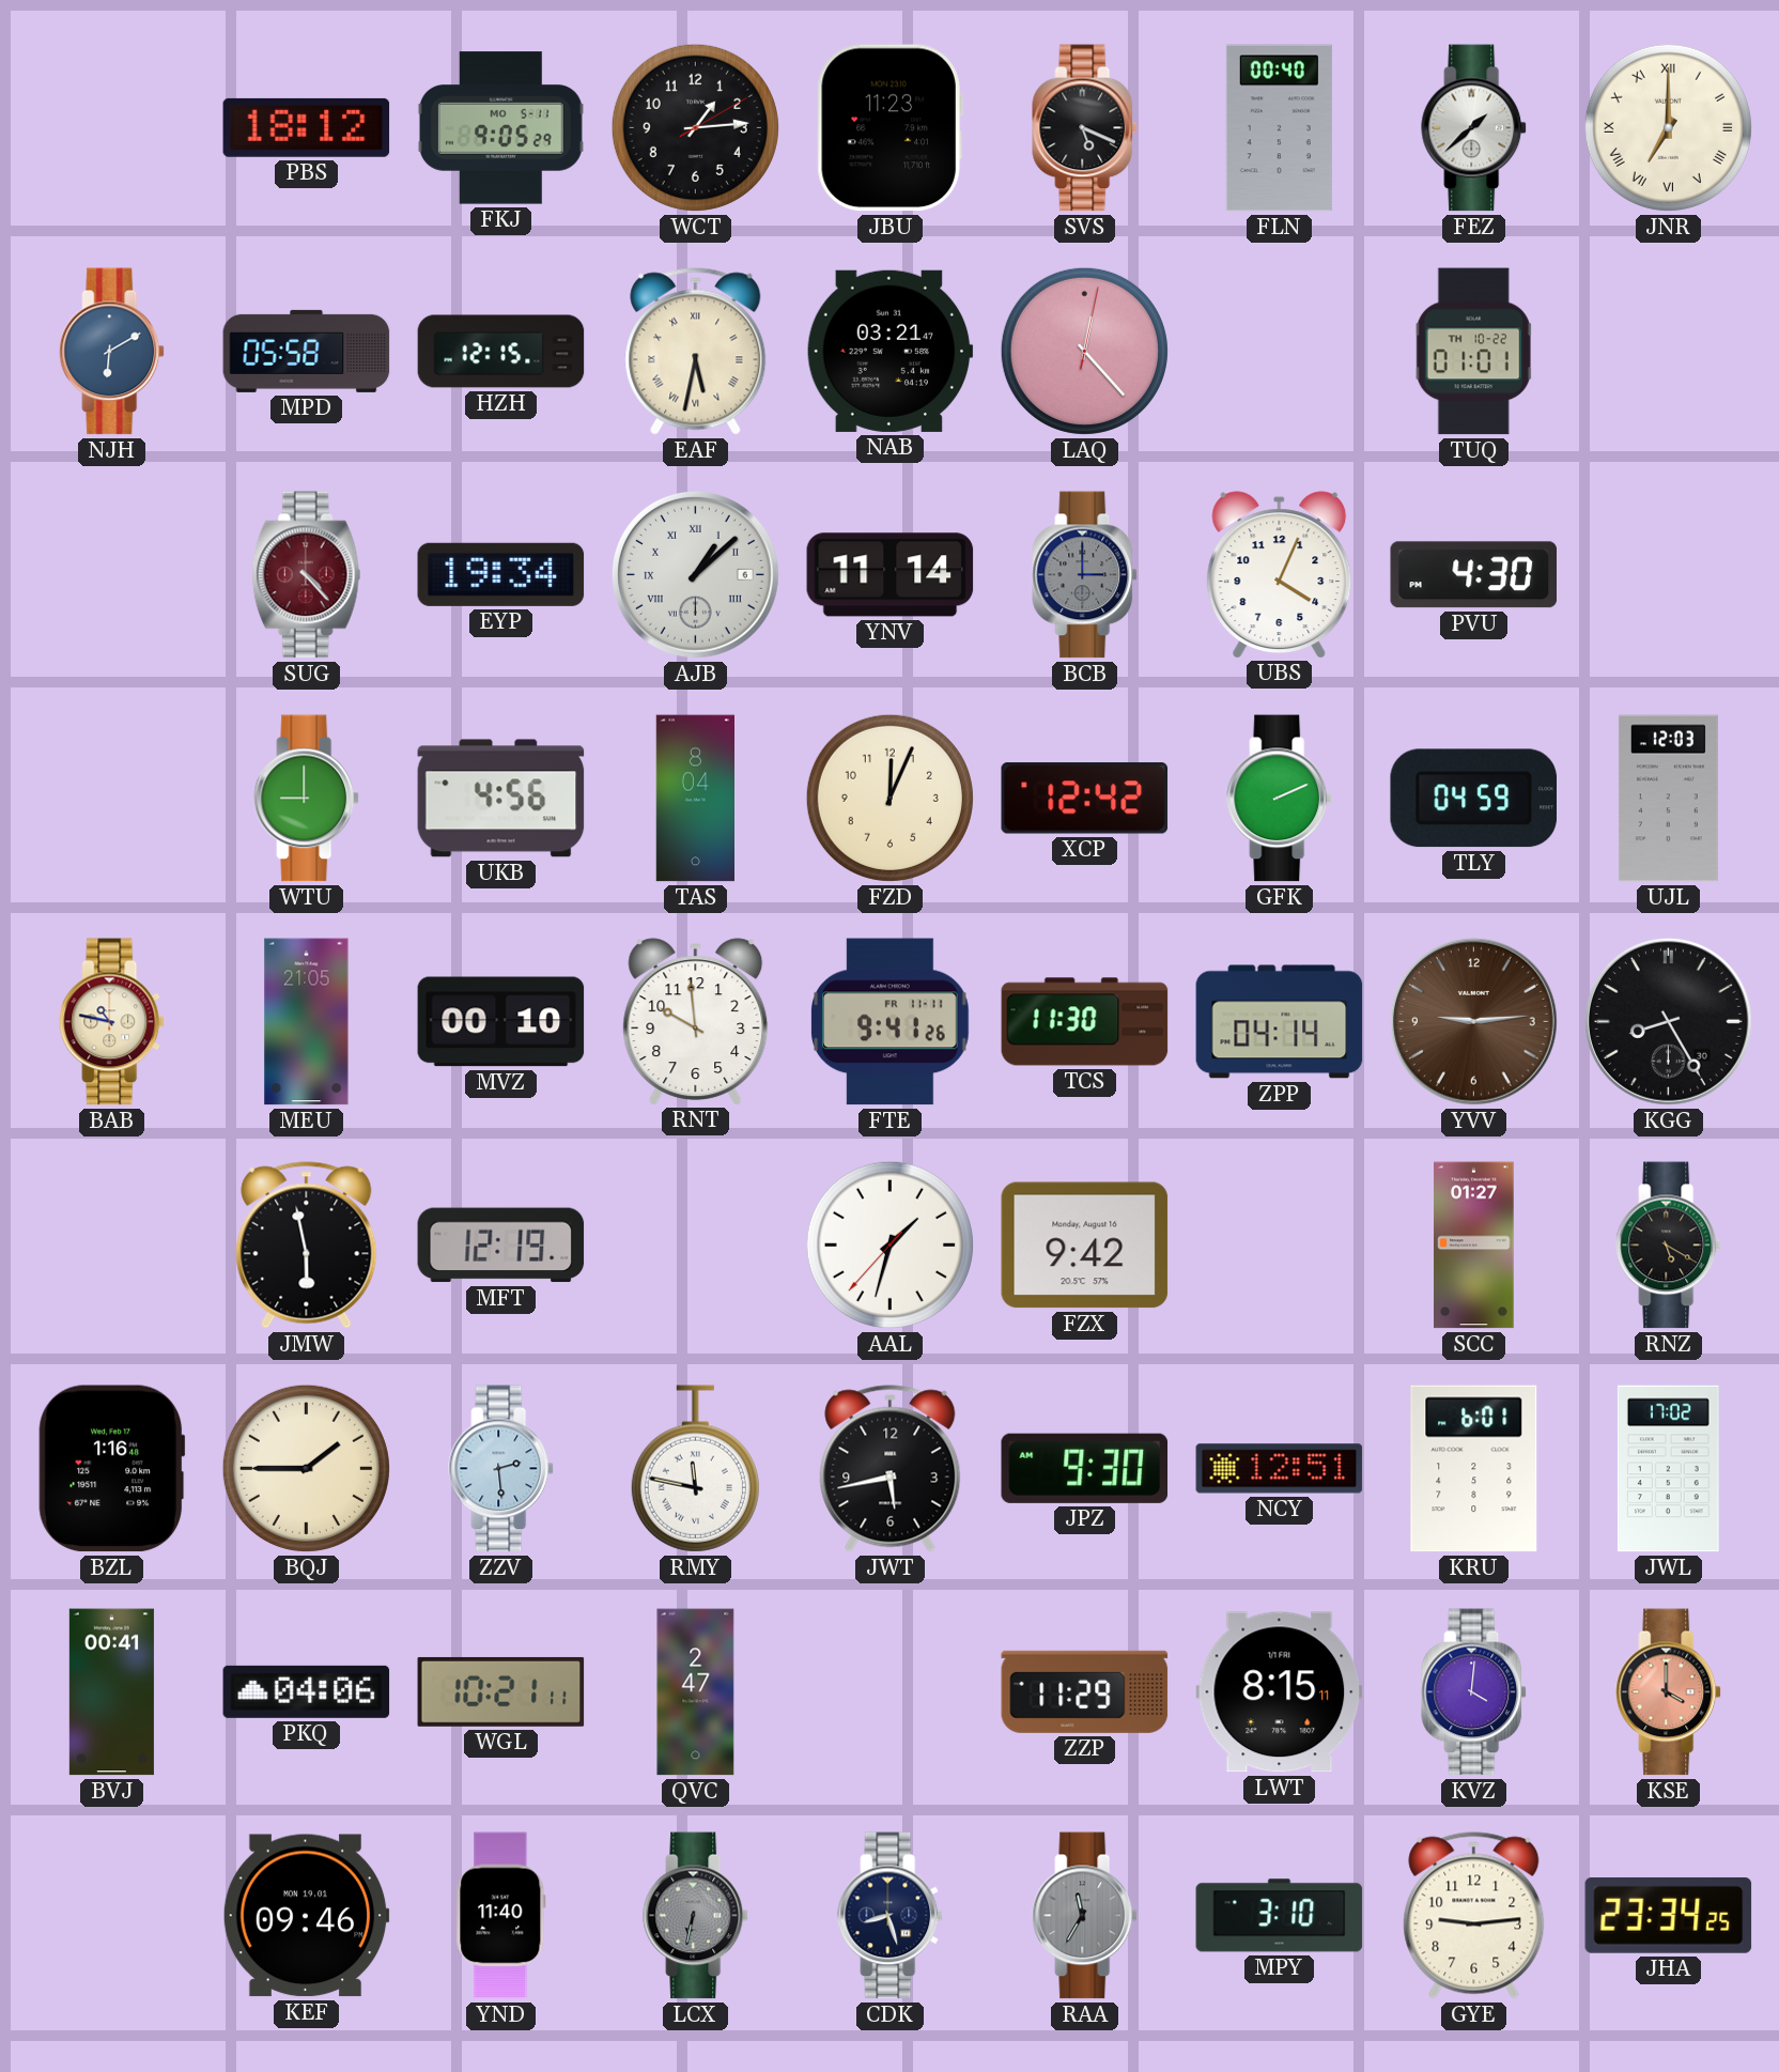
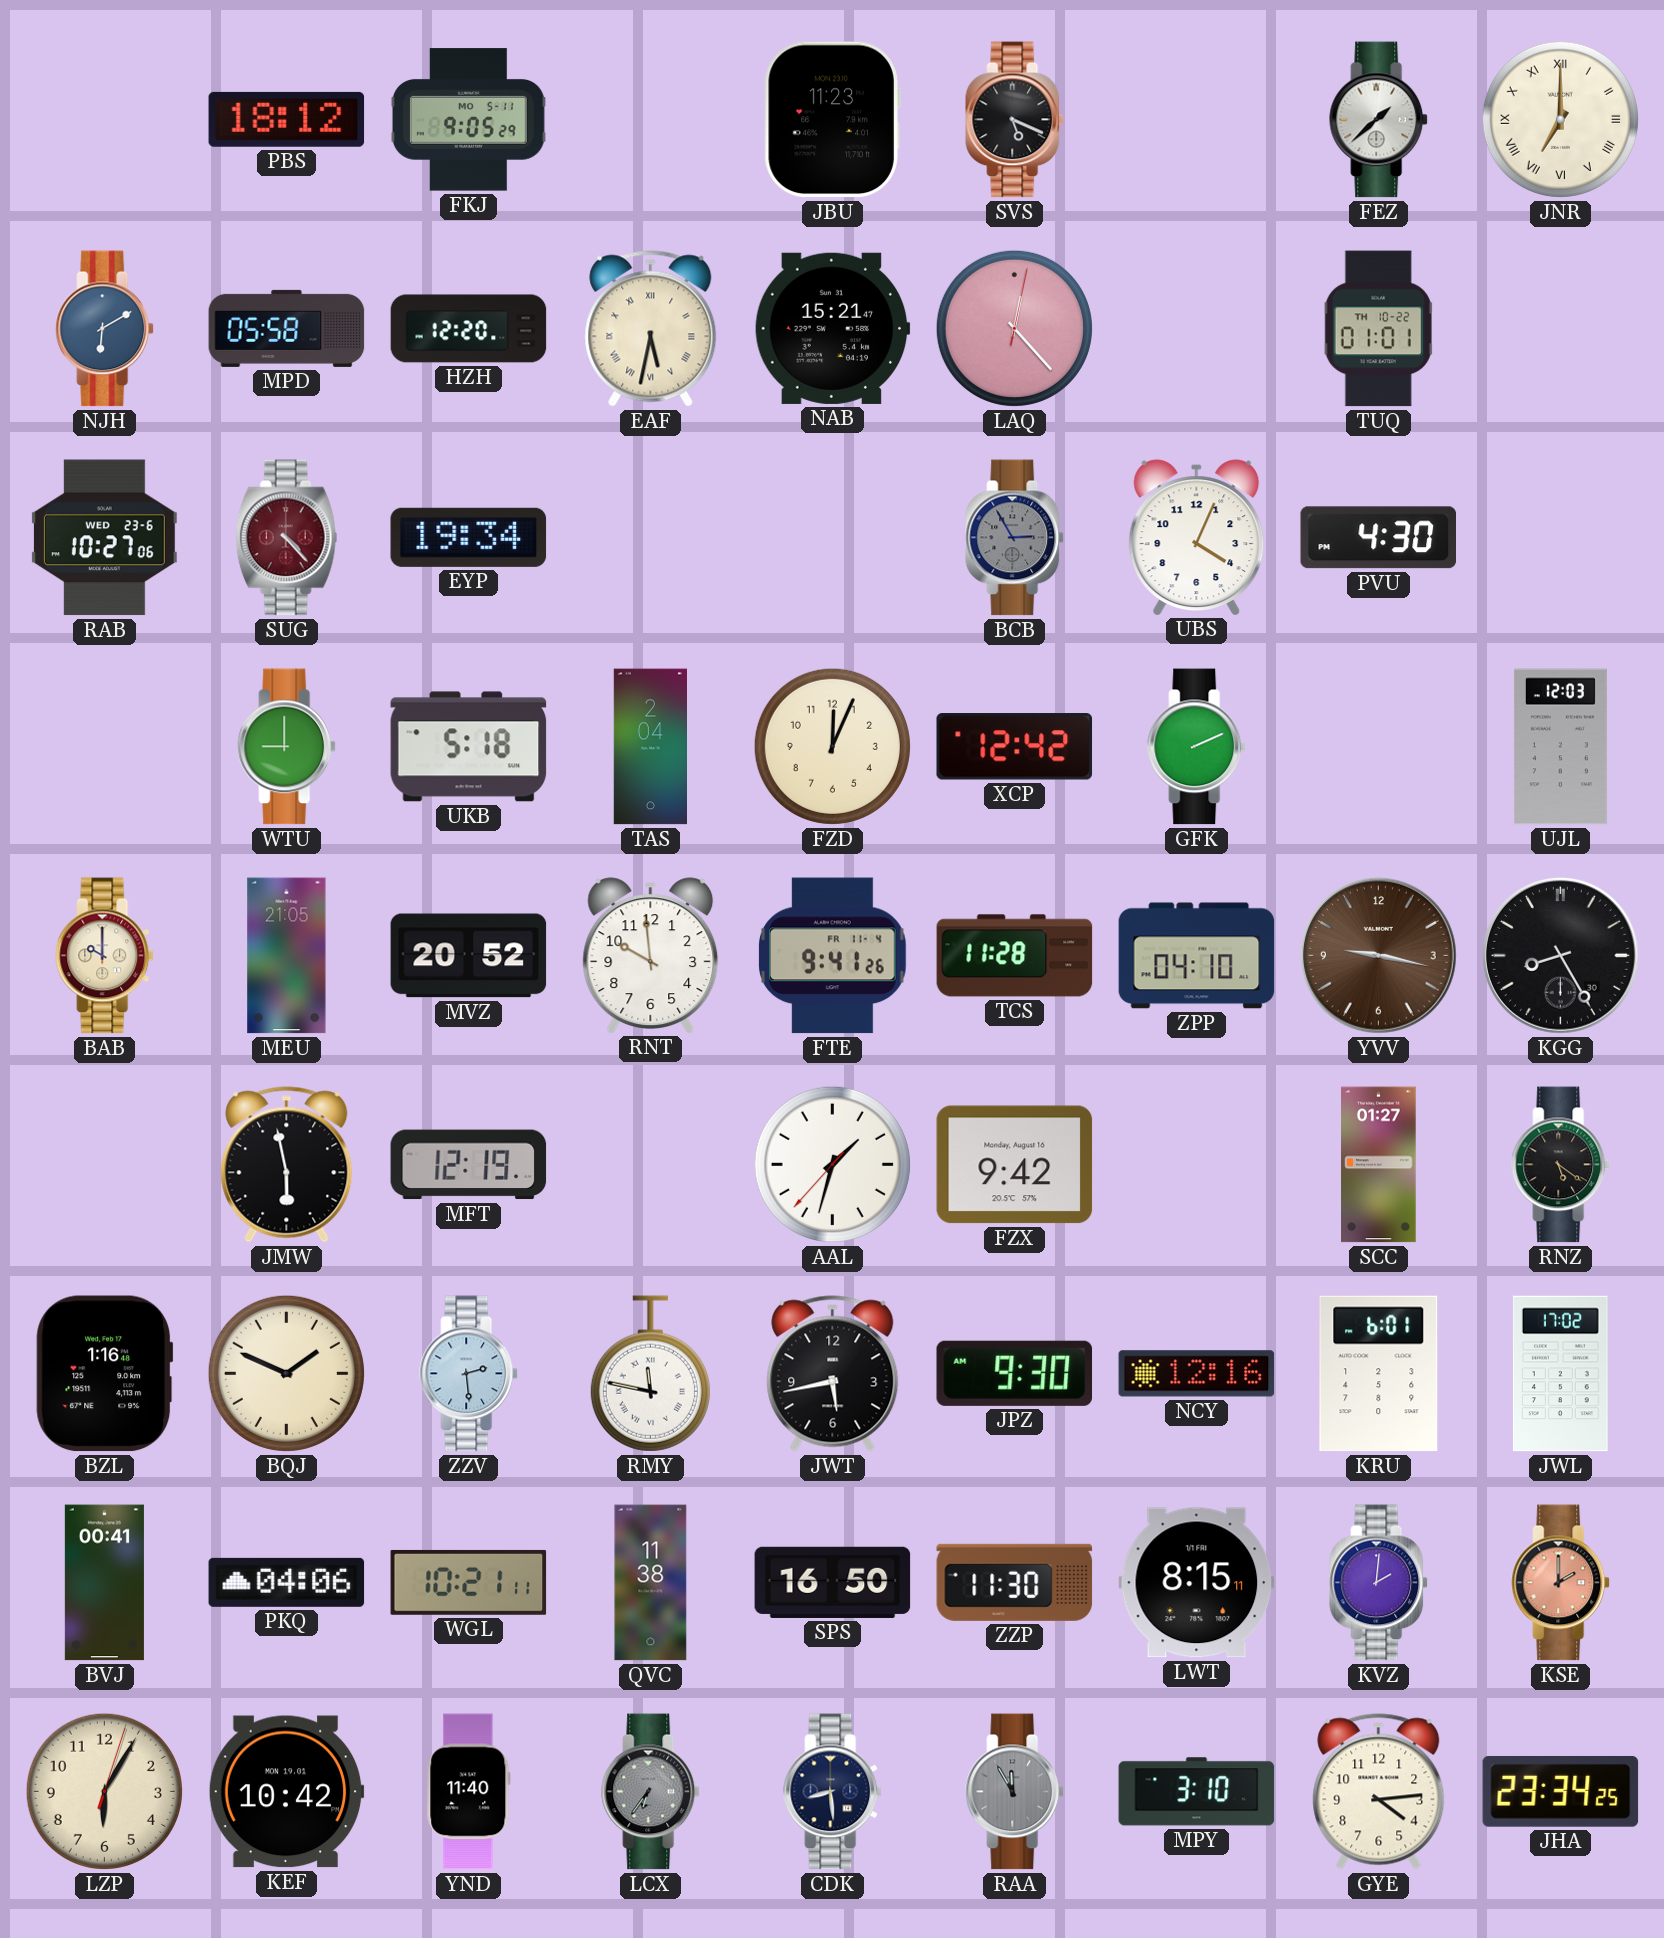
WCT: 1:14 -> none (695, 127)
FLN: 00:40 -> none (1279, 128)
HZH: 12:15 -> 12:20 (469, 329)
NAB: 03:21 -> 15:21 (832, 328)
RAB: none -> 10:27 (104, 538)
AJB: 1:08 -> none (695, 574)
YNV: 11:14 -> none (891, 575)
BCB: 3:00 -> 2:55 (1015, 538)
UKB: 4:56 -> 5:18 (469, 747)
TAS: 8:04 -> 2:04 (650, 747)
TLY: 04:59 -> none (1473, 799)
BAB: 10:47 -> 10:00 (105, 956)
MVZ: 00:10 -> 20:52 (469, 956)
FTE date: FR 11-11 -> FR 11-4 (833, 956)
TCS: 11:30 -> 11:28 (1015, 956)
ZPP: 04:14 -> 04:10 (1197, 956)
YVV: 9:14 -> 9:17 (1378, 955)
RNZ: 5:20 -> 5:21 (1561, 1165)
BQJ: 1:45 -> 1:49 (286, 1373)
NCY: 12:51 -> 12:16 (1197, 1374)
QVC: 2:47 -> 11:38 (651, 1583)
SPS: none -> 16:50 (833, 1582)
ZZP: 11:29 -> 11:30 (1015, 1582)
KVZ: 4:01 -> 2:01 (1379, 1583)
KSE: 4:00 -> 2:00 (1561, 1583)
LZP: none -> 6:05 (104, 1791)
KEF: 09:46 -> 10:42 (286, 1792)
LCX: 6:32 -> 6:36 (651, 1792)
CDK: 8:27 -> 8:29 (833, 1792)
RAA: 11:35 -> 11:55 (1015, 1792)
GYE: 9:14 -> 4:14 (1379, 1792)
